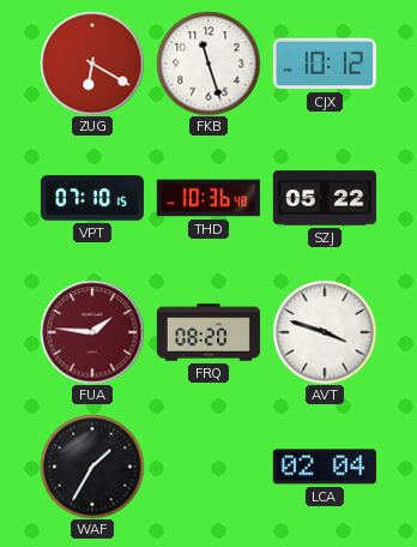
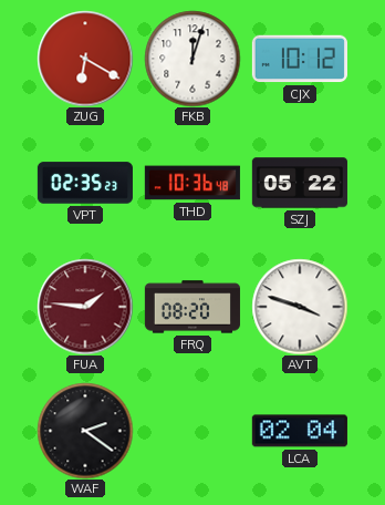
FKB: 11:27 -> 12:03 (192, 59)
VPT: 07:10 -> 02:35 (85, 183)
WAF: 1:35 -> 2:21 (85, 431)
